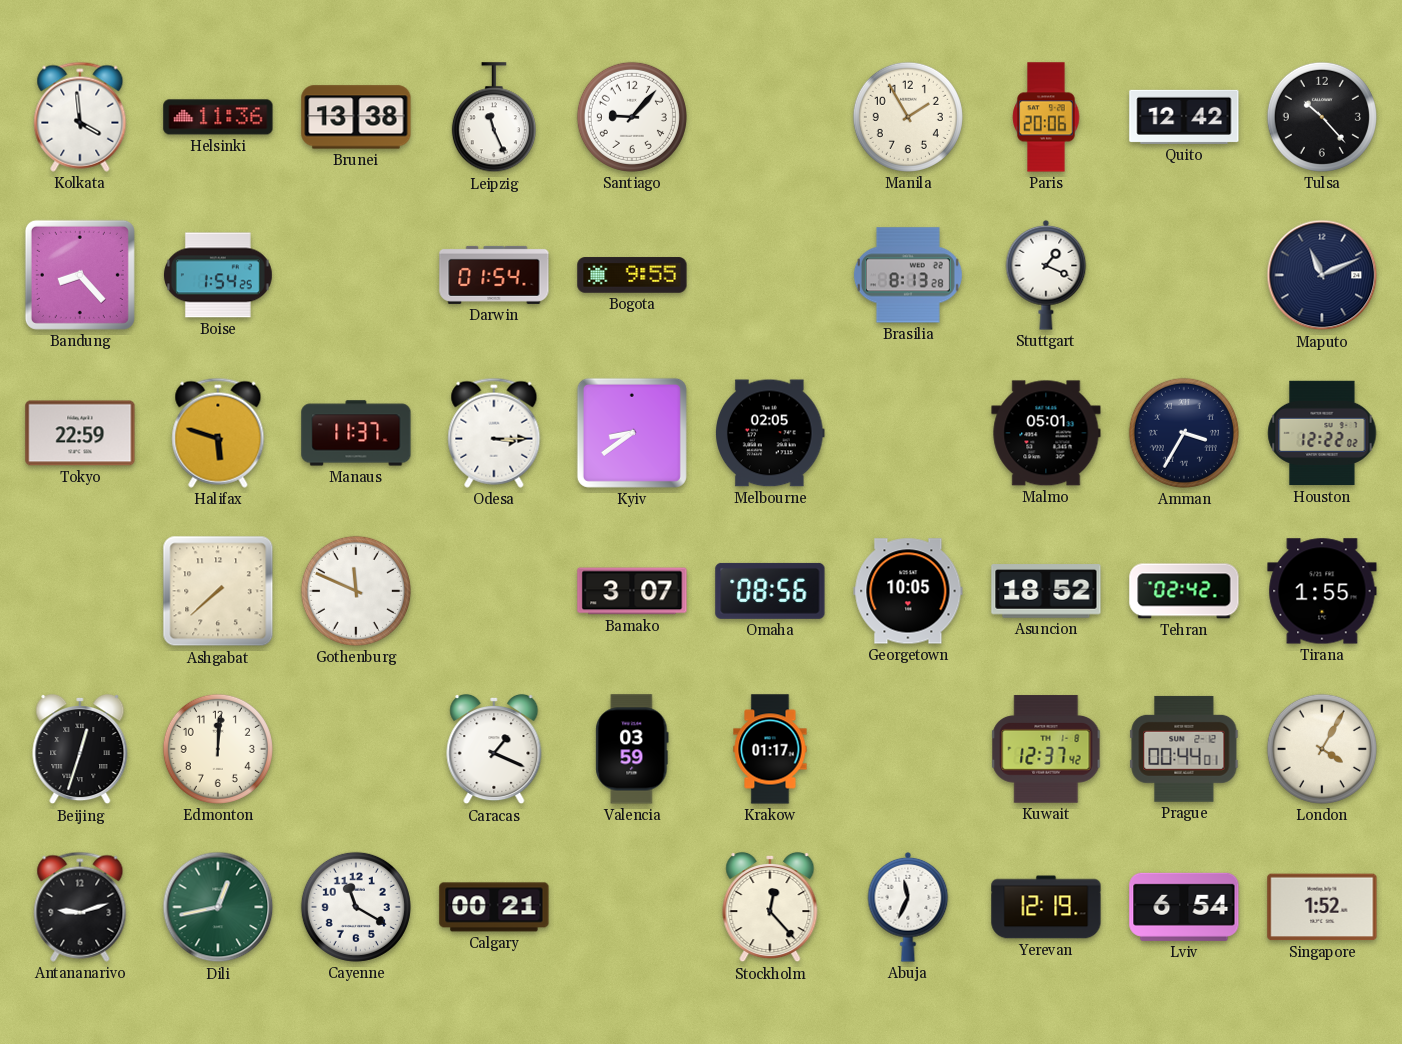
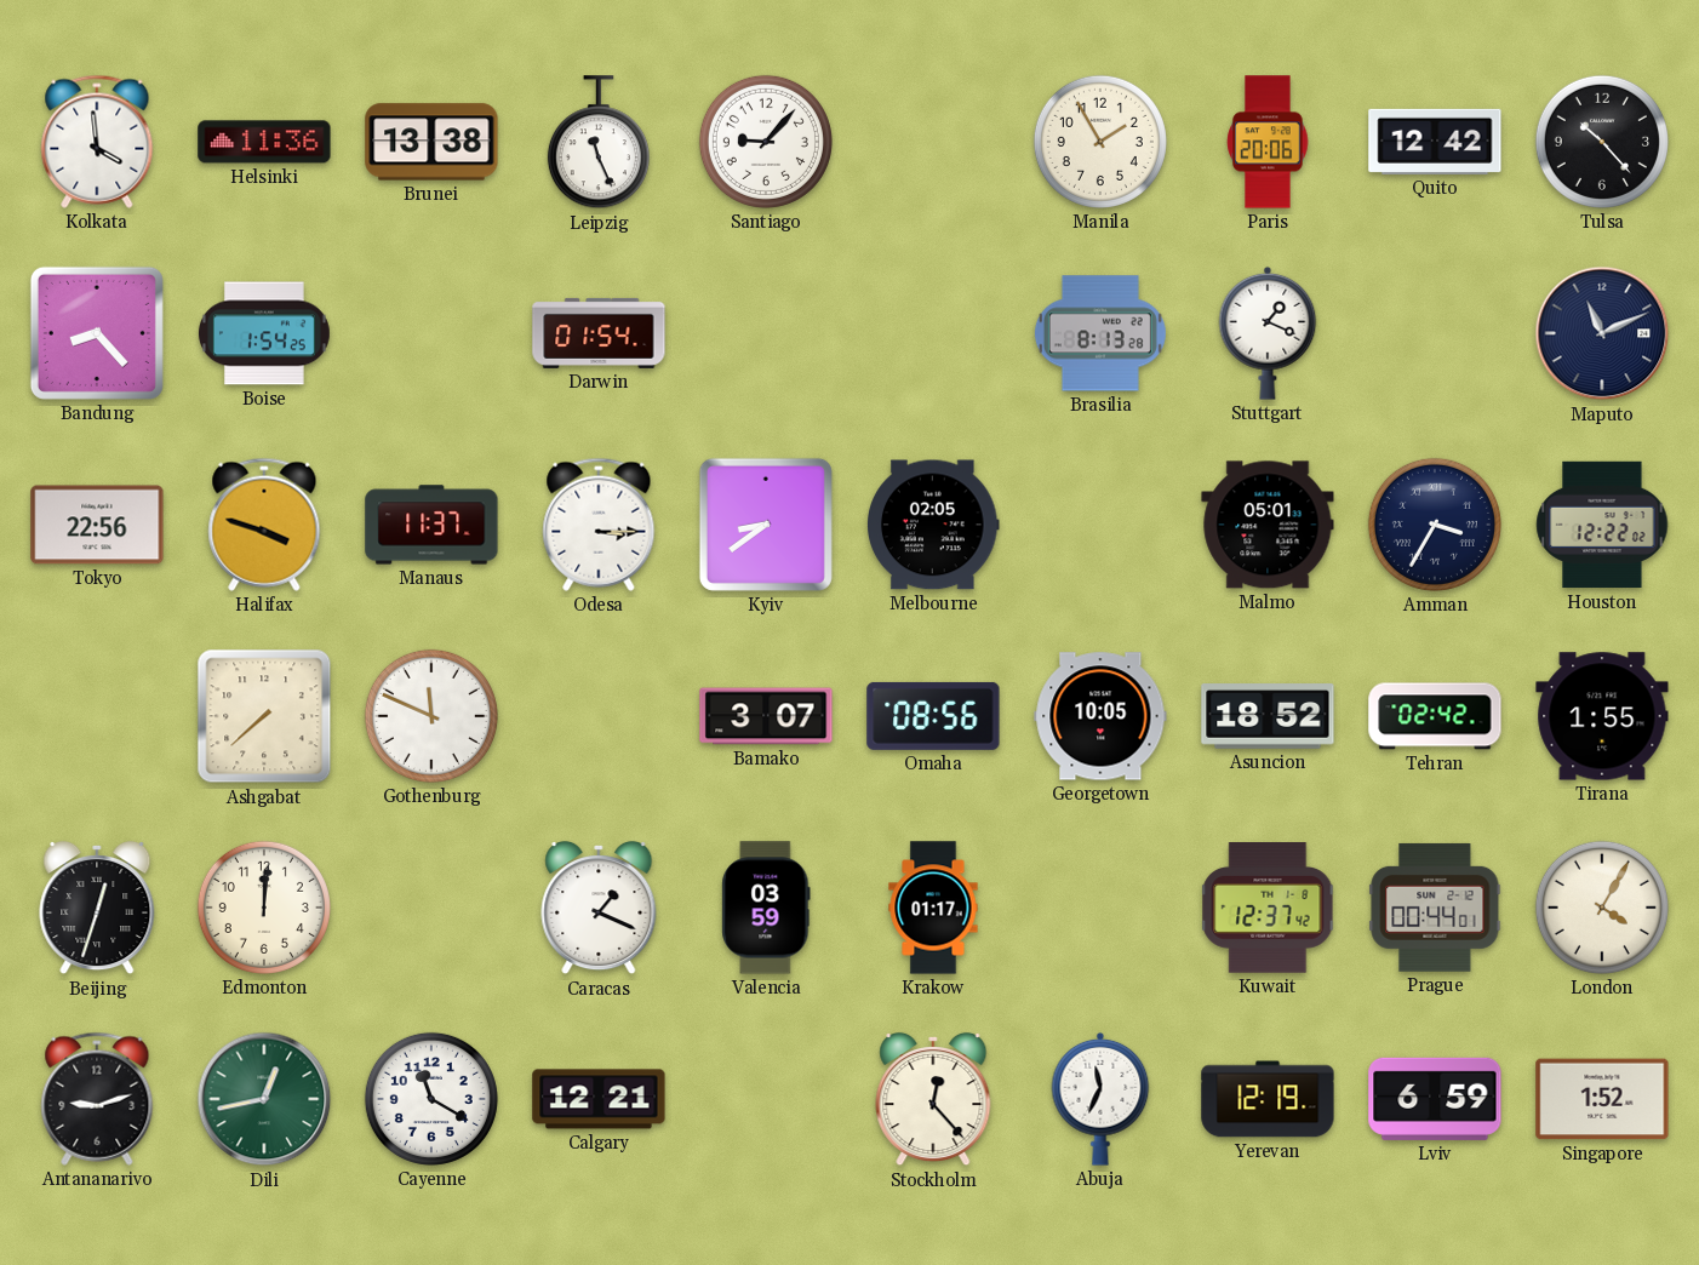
Bogota: 9:55 -> none (632, 275)
Tokyo: 22:59 -> 22:56 (97, 525)
Halifax: 5:48 -> 3:48 (264, 525)
Calgary: 00:21 -> 12:21 (599, 1099)
Lviv: 6:54 -> 6:59 (1435, 1099)
